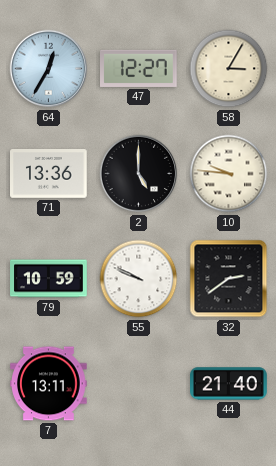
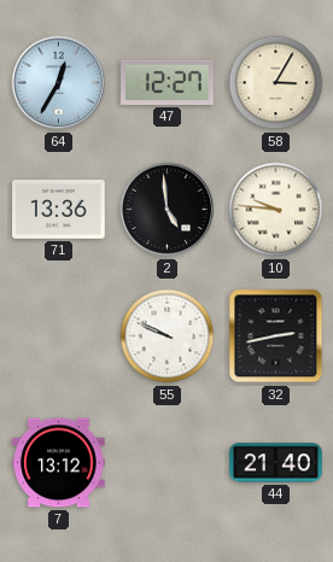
2: 5:00 -> 4:59 (168, 210)
79: 10:59 -> none (49, 279)
32: 2:39 -> 2:43 (276, 336)
7: 13:11 -> 13:12 (59, 463)
